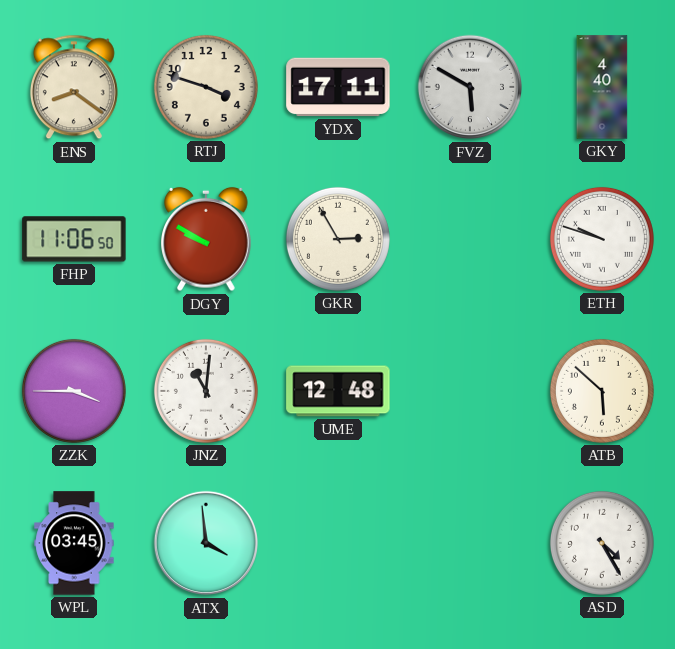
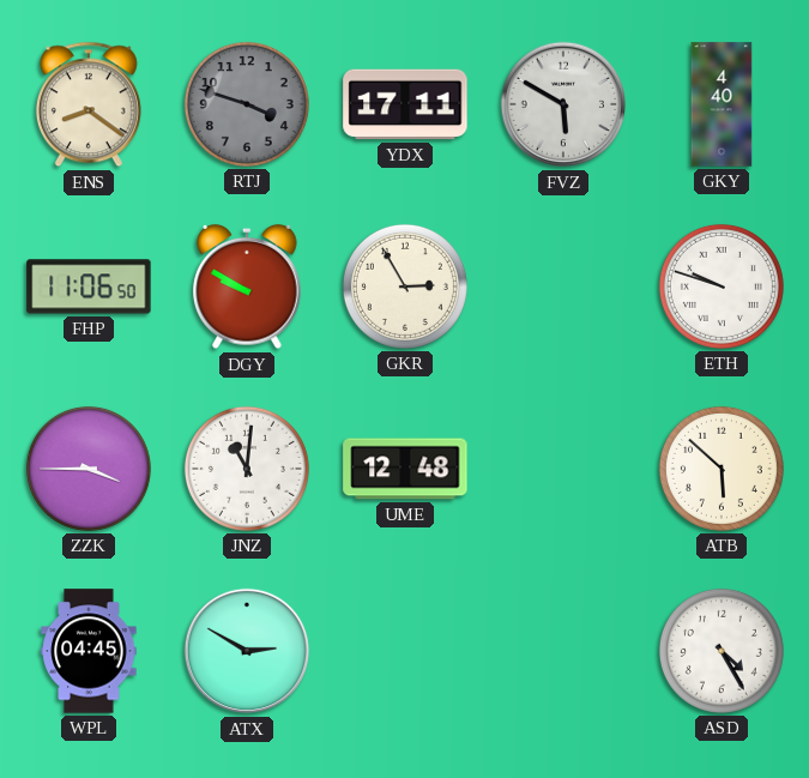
RTJ dial: cream -> grey (247, 104)
WPL: 03:45 -> 04:45 (89, 651)
ATX: 3:59 -> 2:50 (247, 651)
